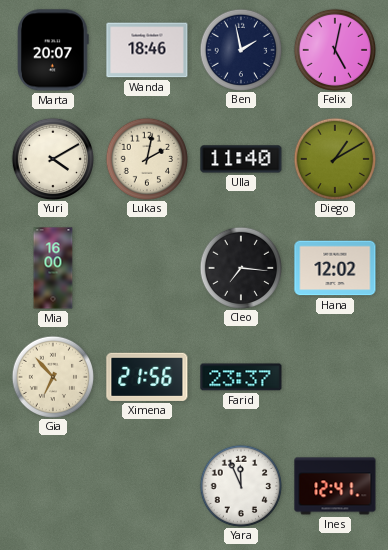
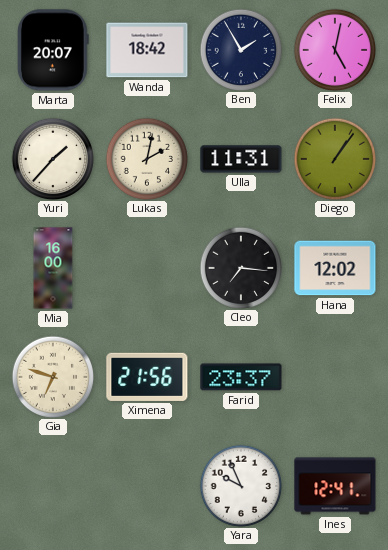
Wanda: 18:46 -> 18:42 (147, 50)
Ben: 1:58 -> 1:55 (240, 49)
Yuri: 4:10 -> 1:37 (52, 158)
Ulla: 11:40 -> 11:31 (241, 159)
Diego: 1:10 -> 1:06 (334, 158)
Gia: 6:53 -> 6:48 (52, 376)
Yara: 11:56 -> 9:56 (240, 485)
